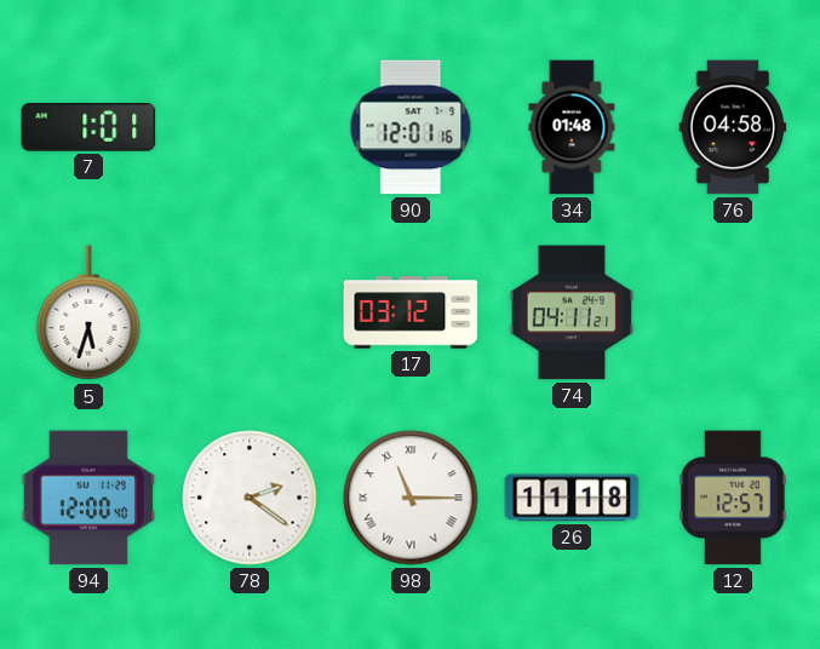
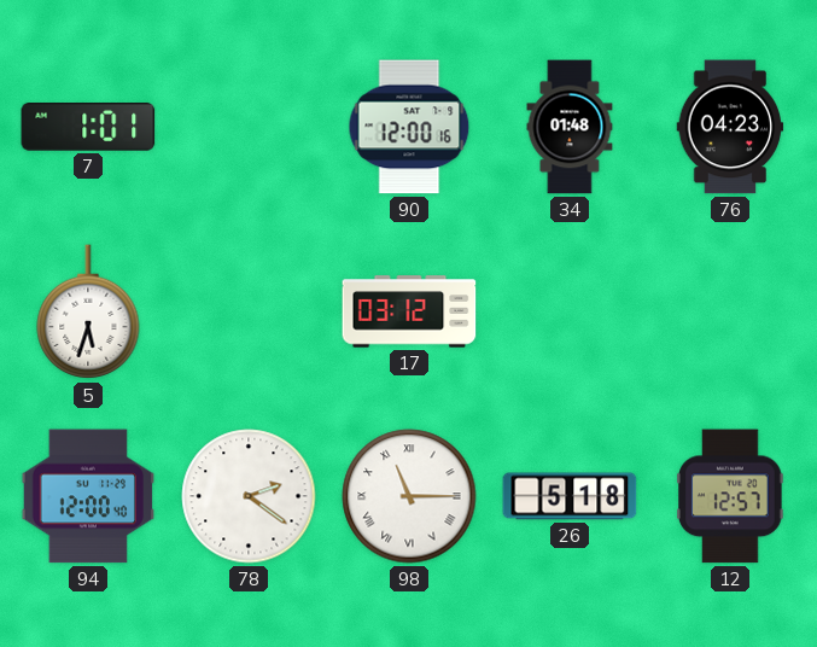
90: 12:01 -> 12:00 (409, 127)
76: 04:58 -> 04:23 (730, 127)
74: 04:11 -> none (572, 312)
26: 11:18 -> 5:18 (570, 496)
